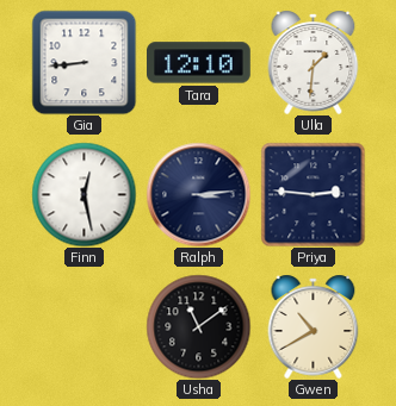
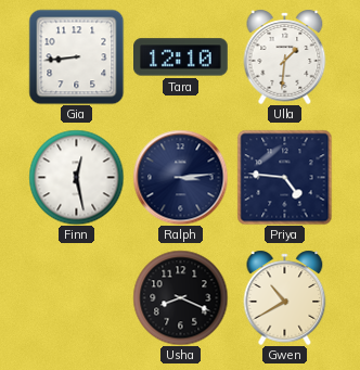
Priya: 2:46 -> 4:46 (284, 177)
Usha: 11:09 -> 8:19 (180, 297)
